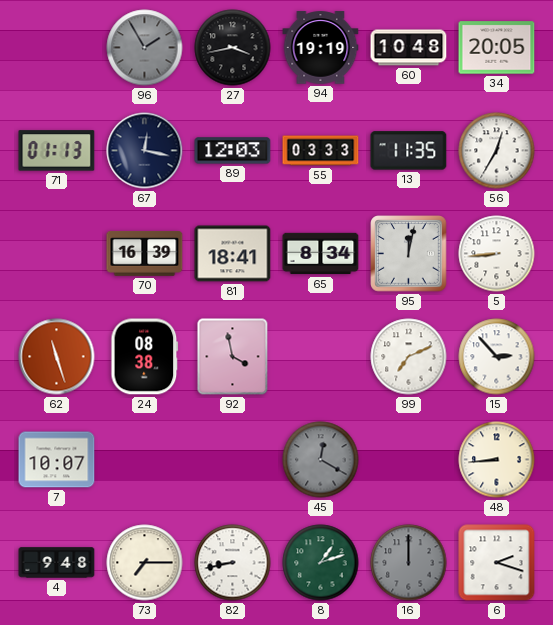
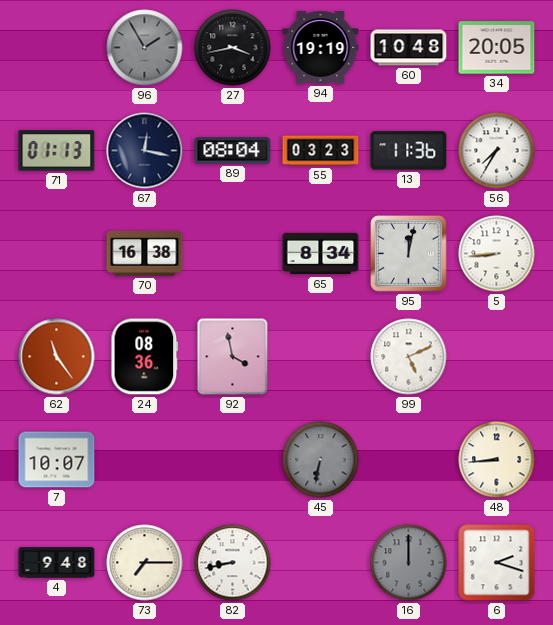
89: 12:03 -> 08:04 (233, 151)
55: 03:33 -> 03:23 (321, 151)
13: 11:35 -> 11:36 (409, 151)
56: 12:35 -> 7:35 (497, 151)
70: 16:39 -> 16:38 (145, 253)
81: 18:41 -> none (233, 254)
62: 11:27 -> 11:24 (57, 357)
24: 08:38 -> 08:36 (145, 357)
99: 7:11 -> 5:11 (409, 357)
15: 2:53 -> none (497, 357)
45: 12:20 -> 6:32 (321, 460)
8: 1:12 -> none (321, 563)
